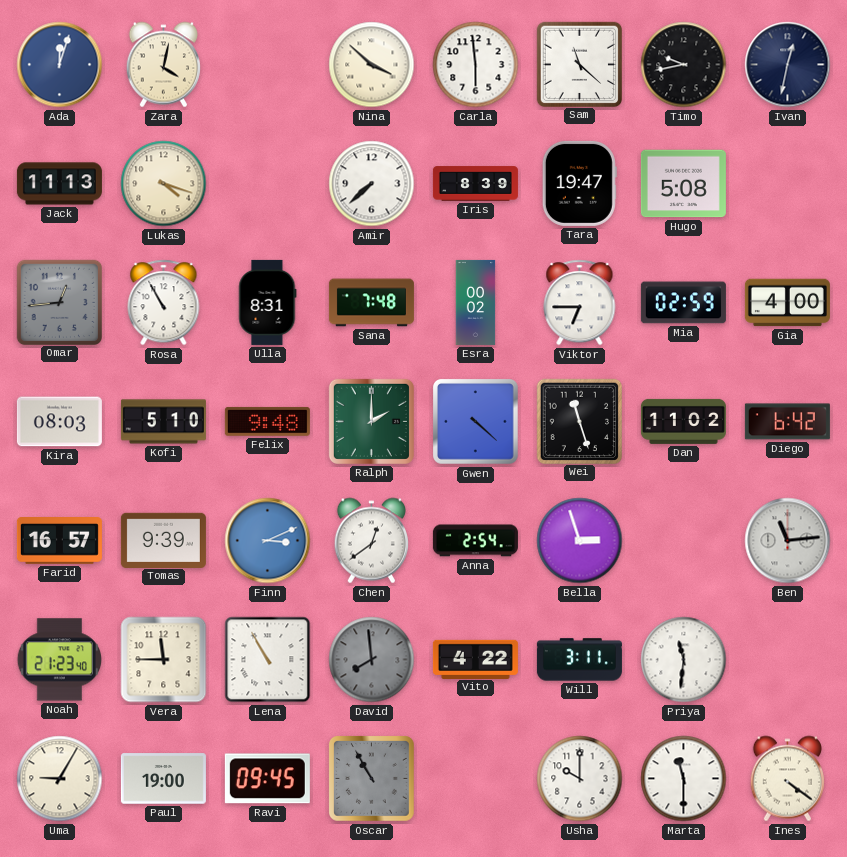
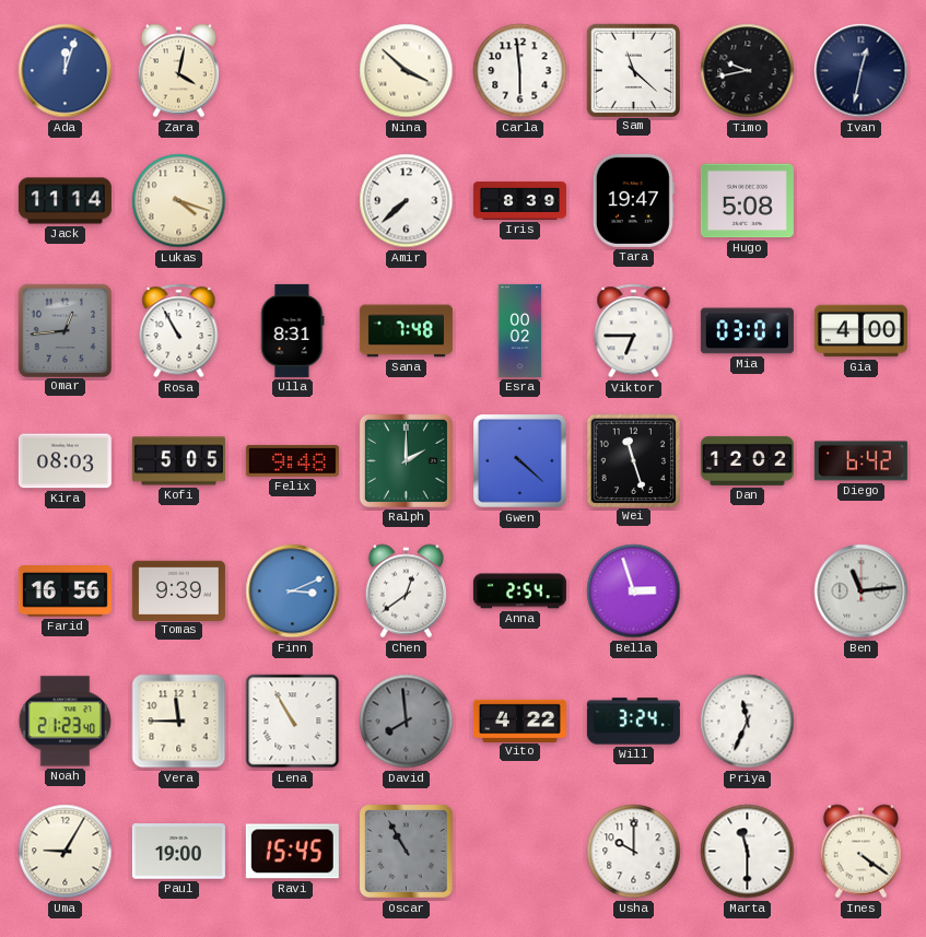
Jack: 11:13 -> 11:14 (65, 201)
Mia: 02:59 -> 03:01 (747, 331)
Kofi: 5:10 -> 5:05 (178, 461)
Dan: 11:02 -> 12:02 (747, 460)
Farid: 16:57 -> 16:56 (65, 592)
Will: 3:11 -> 3:24 (633, 722)
Priya: 11:31 -> 11:34 (748, 722)
Ravi: 09:45 -> 15:45 (292, 852)
